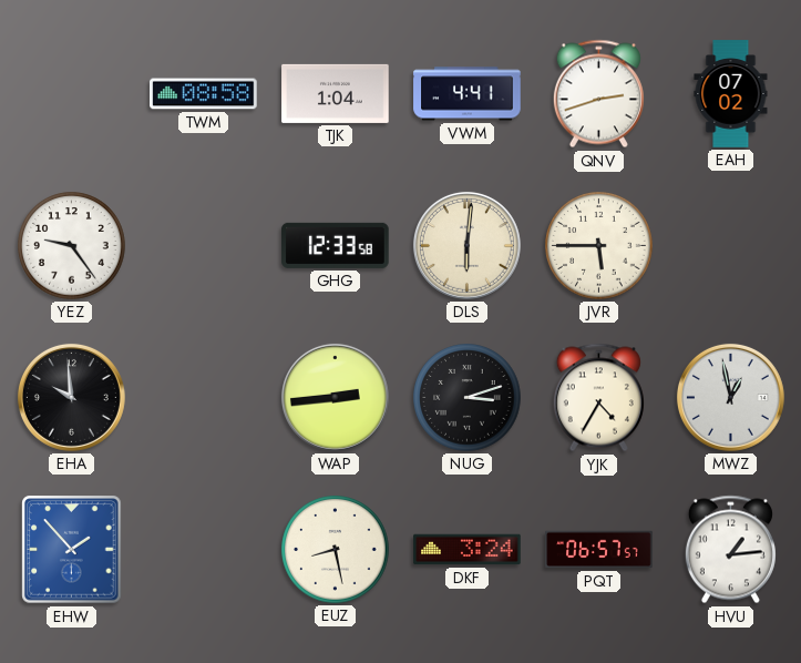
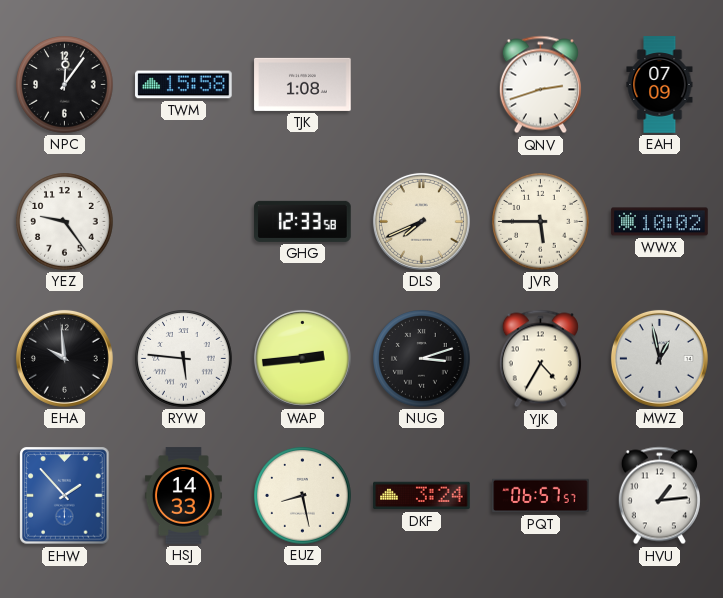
NPC: none -> 12:06 (65, 85)
TWM: 08:58 -> 15:58 (184, 85)
TJK: 1:04 -> 1:08 (303, 84)
VWM: 4:41 -> none (468, 94)
EAH: 07:02 -> 07:09 (660, 85)
DLS: 6:01 -> 7:41 (421, 221)
WWX: none -> 10:02 (660, 222)
RYW: none -> 5:46 (184, 359)
HSJ: none -> 14:33 (183, 496)
